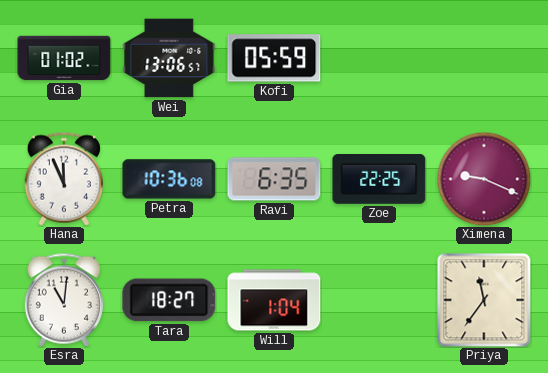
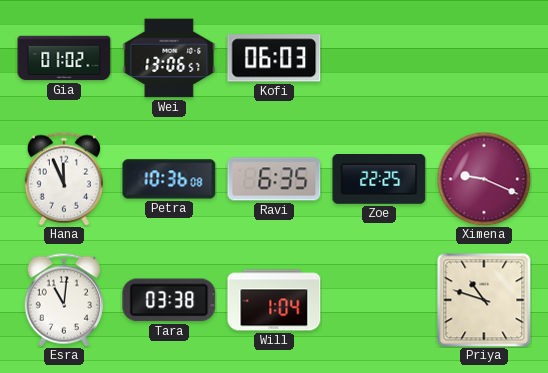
Kofi: 05:59 -> 06:03 (274, 58)
Tara: 18:27 -> 03:38 (169, 300)
Priya: 11:36 -> 10:48 (484, 300)
